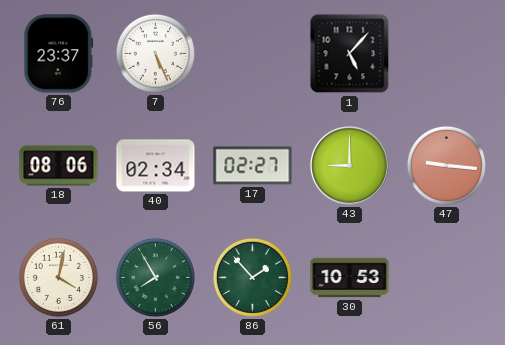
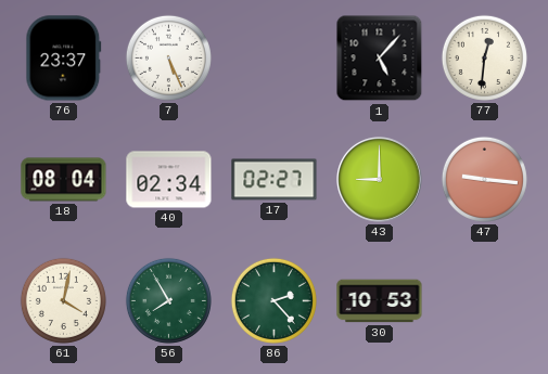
77: none -> 12:31 (484, 57)
18: 08:06 -> 08:04 (64, 180)
86: 1:53 -> 2:23 (273, 300)
